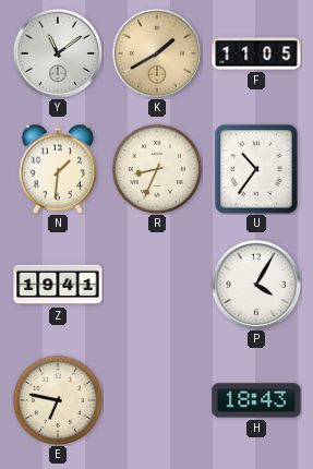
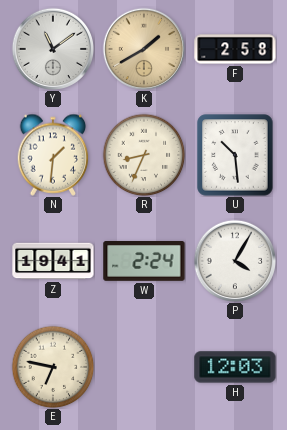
F: 11:05 -> 2:58 (235, 49)
U: 10:36 -> 10:29 (235, 155)
W: none -> 2:24 (144, 262)
H: 18:43 -> 12:03 (235, 367)
